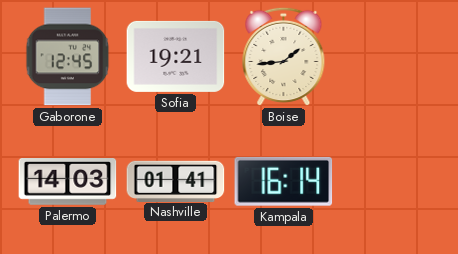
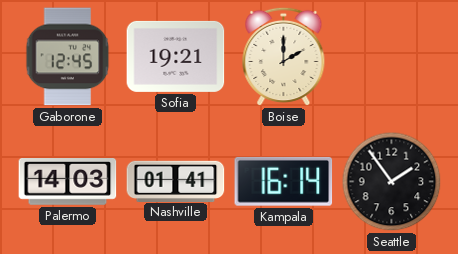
Boise: 1:44 -> 2:00 (284, 57)
Seattle: none -> 1:54 (392, 182)
